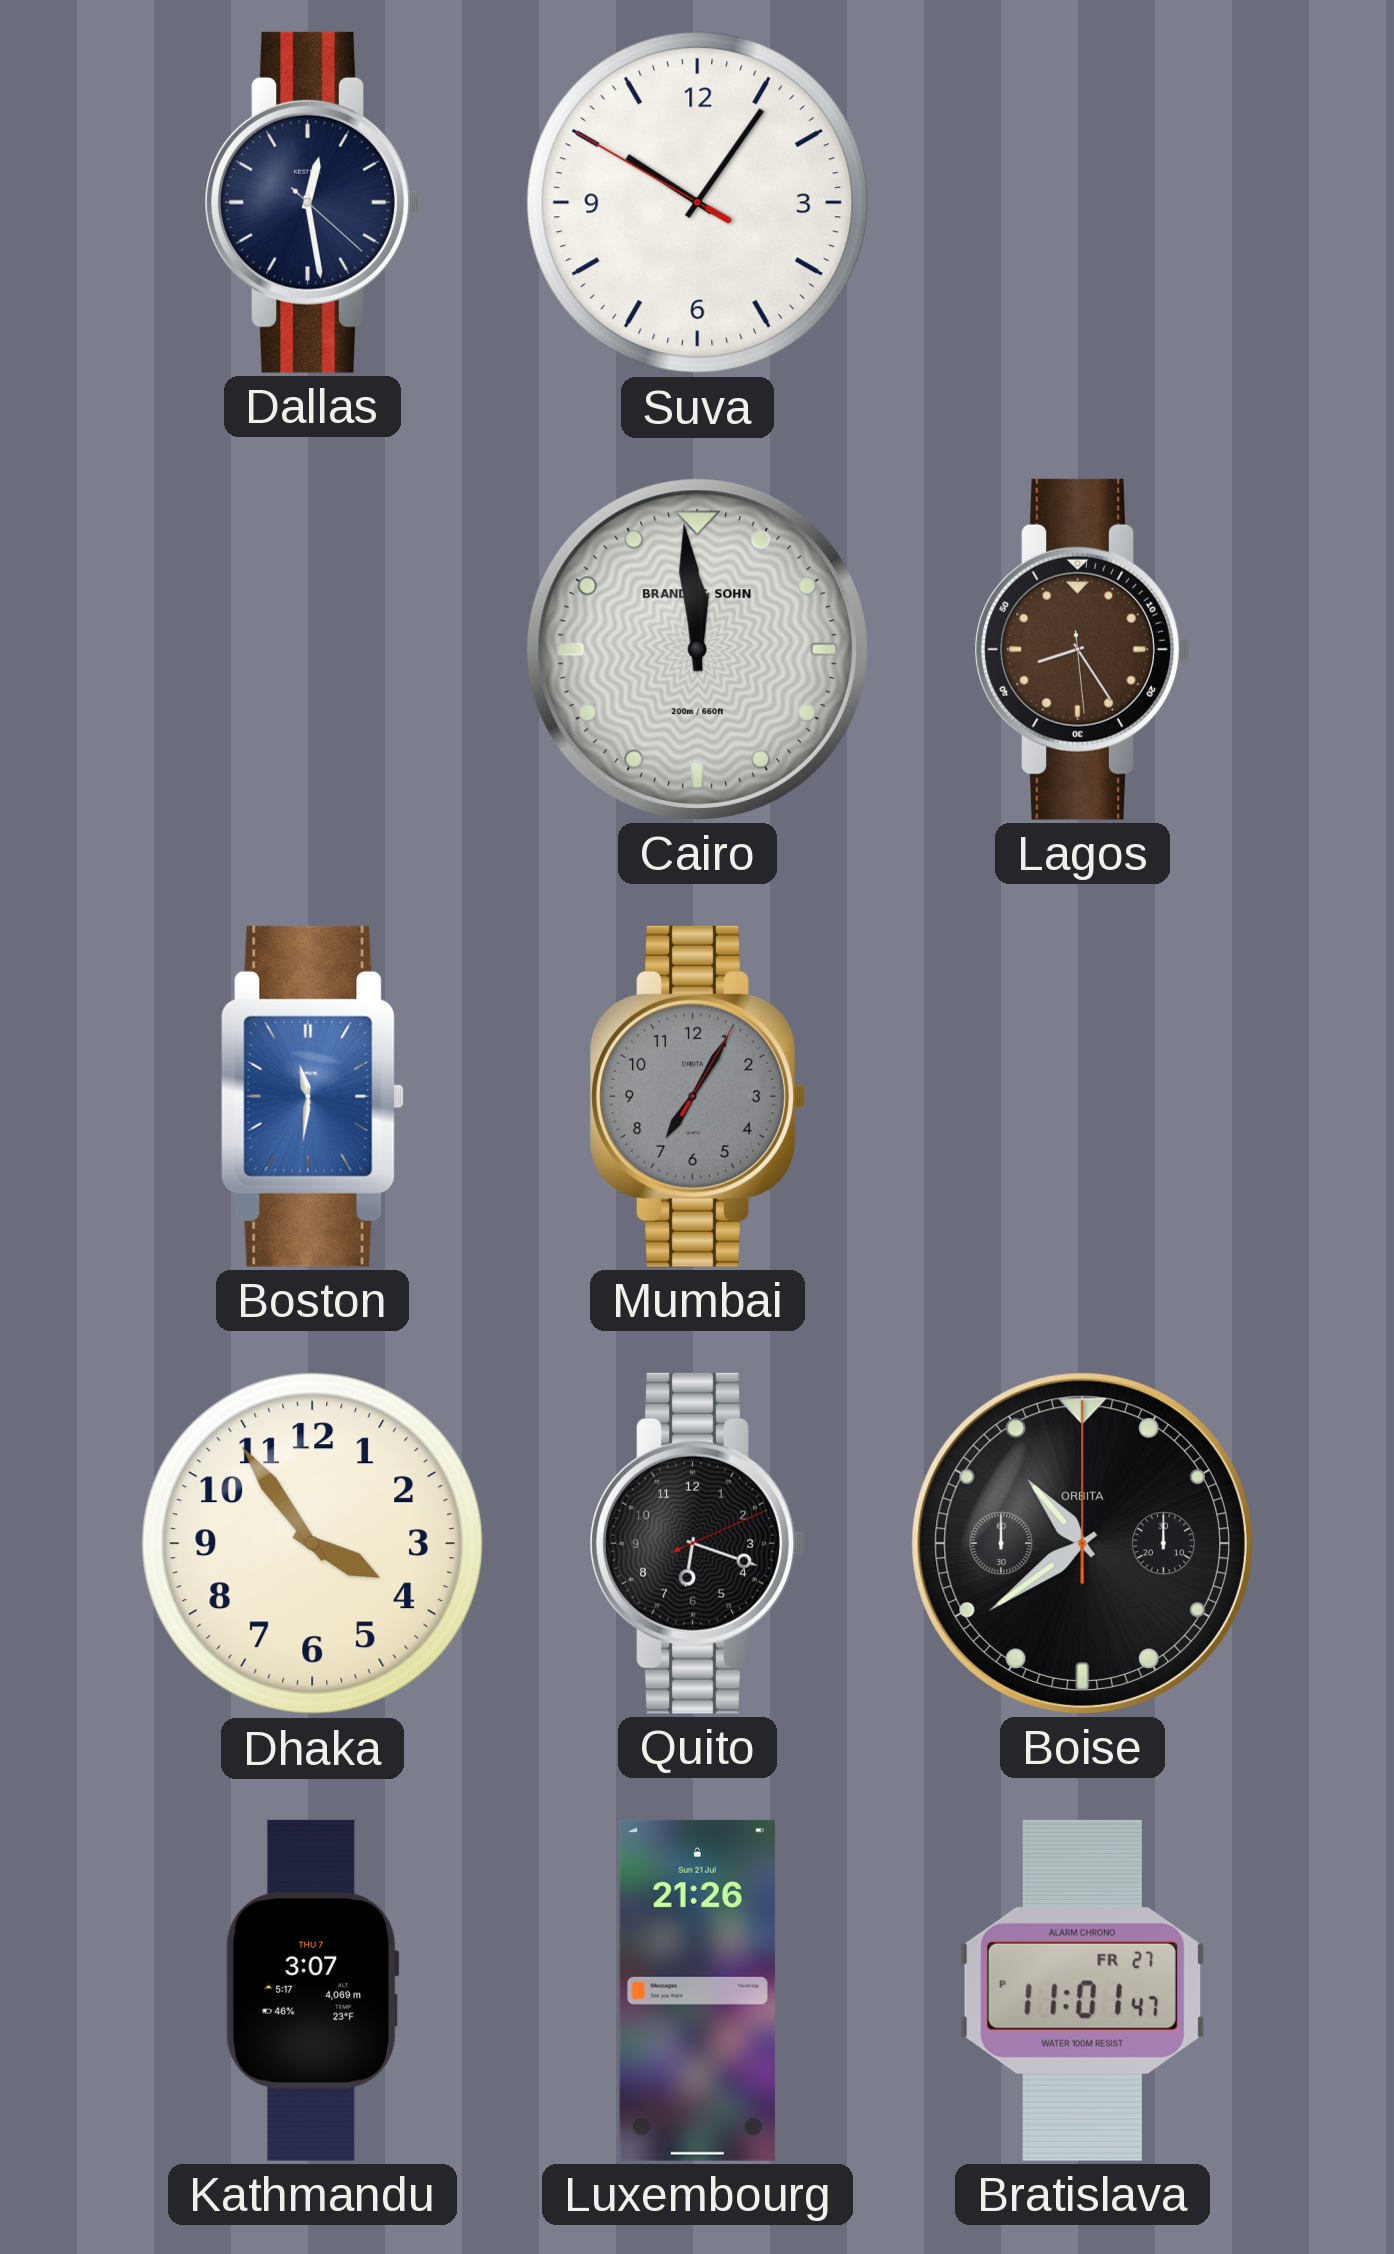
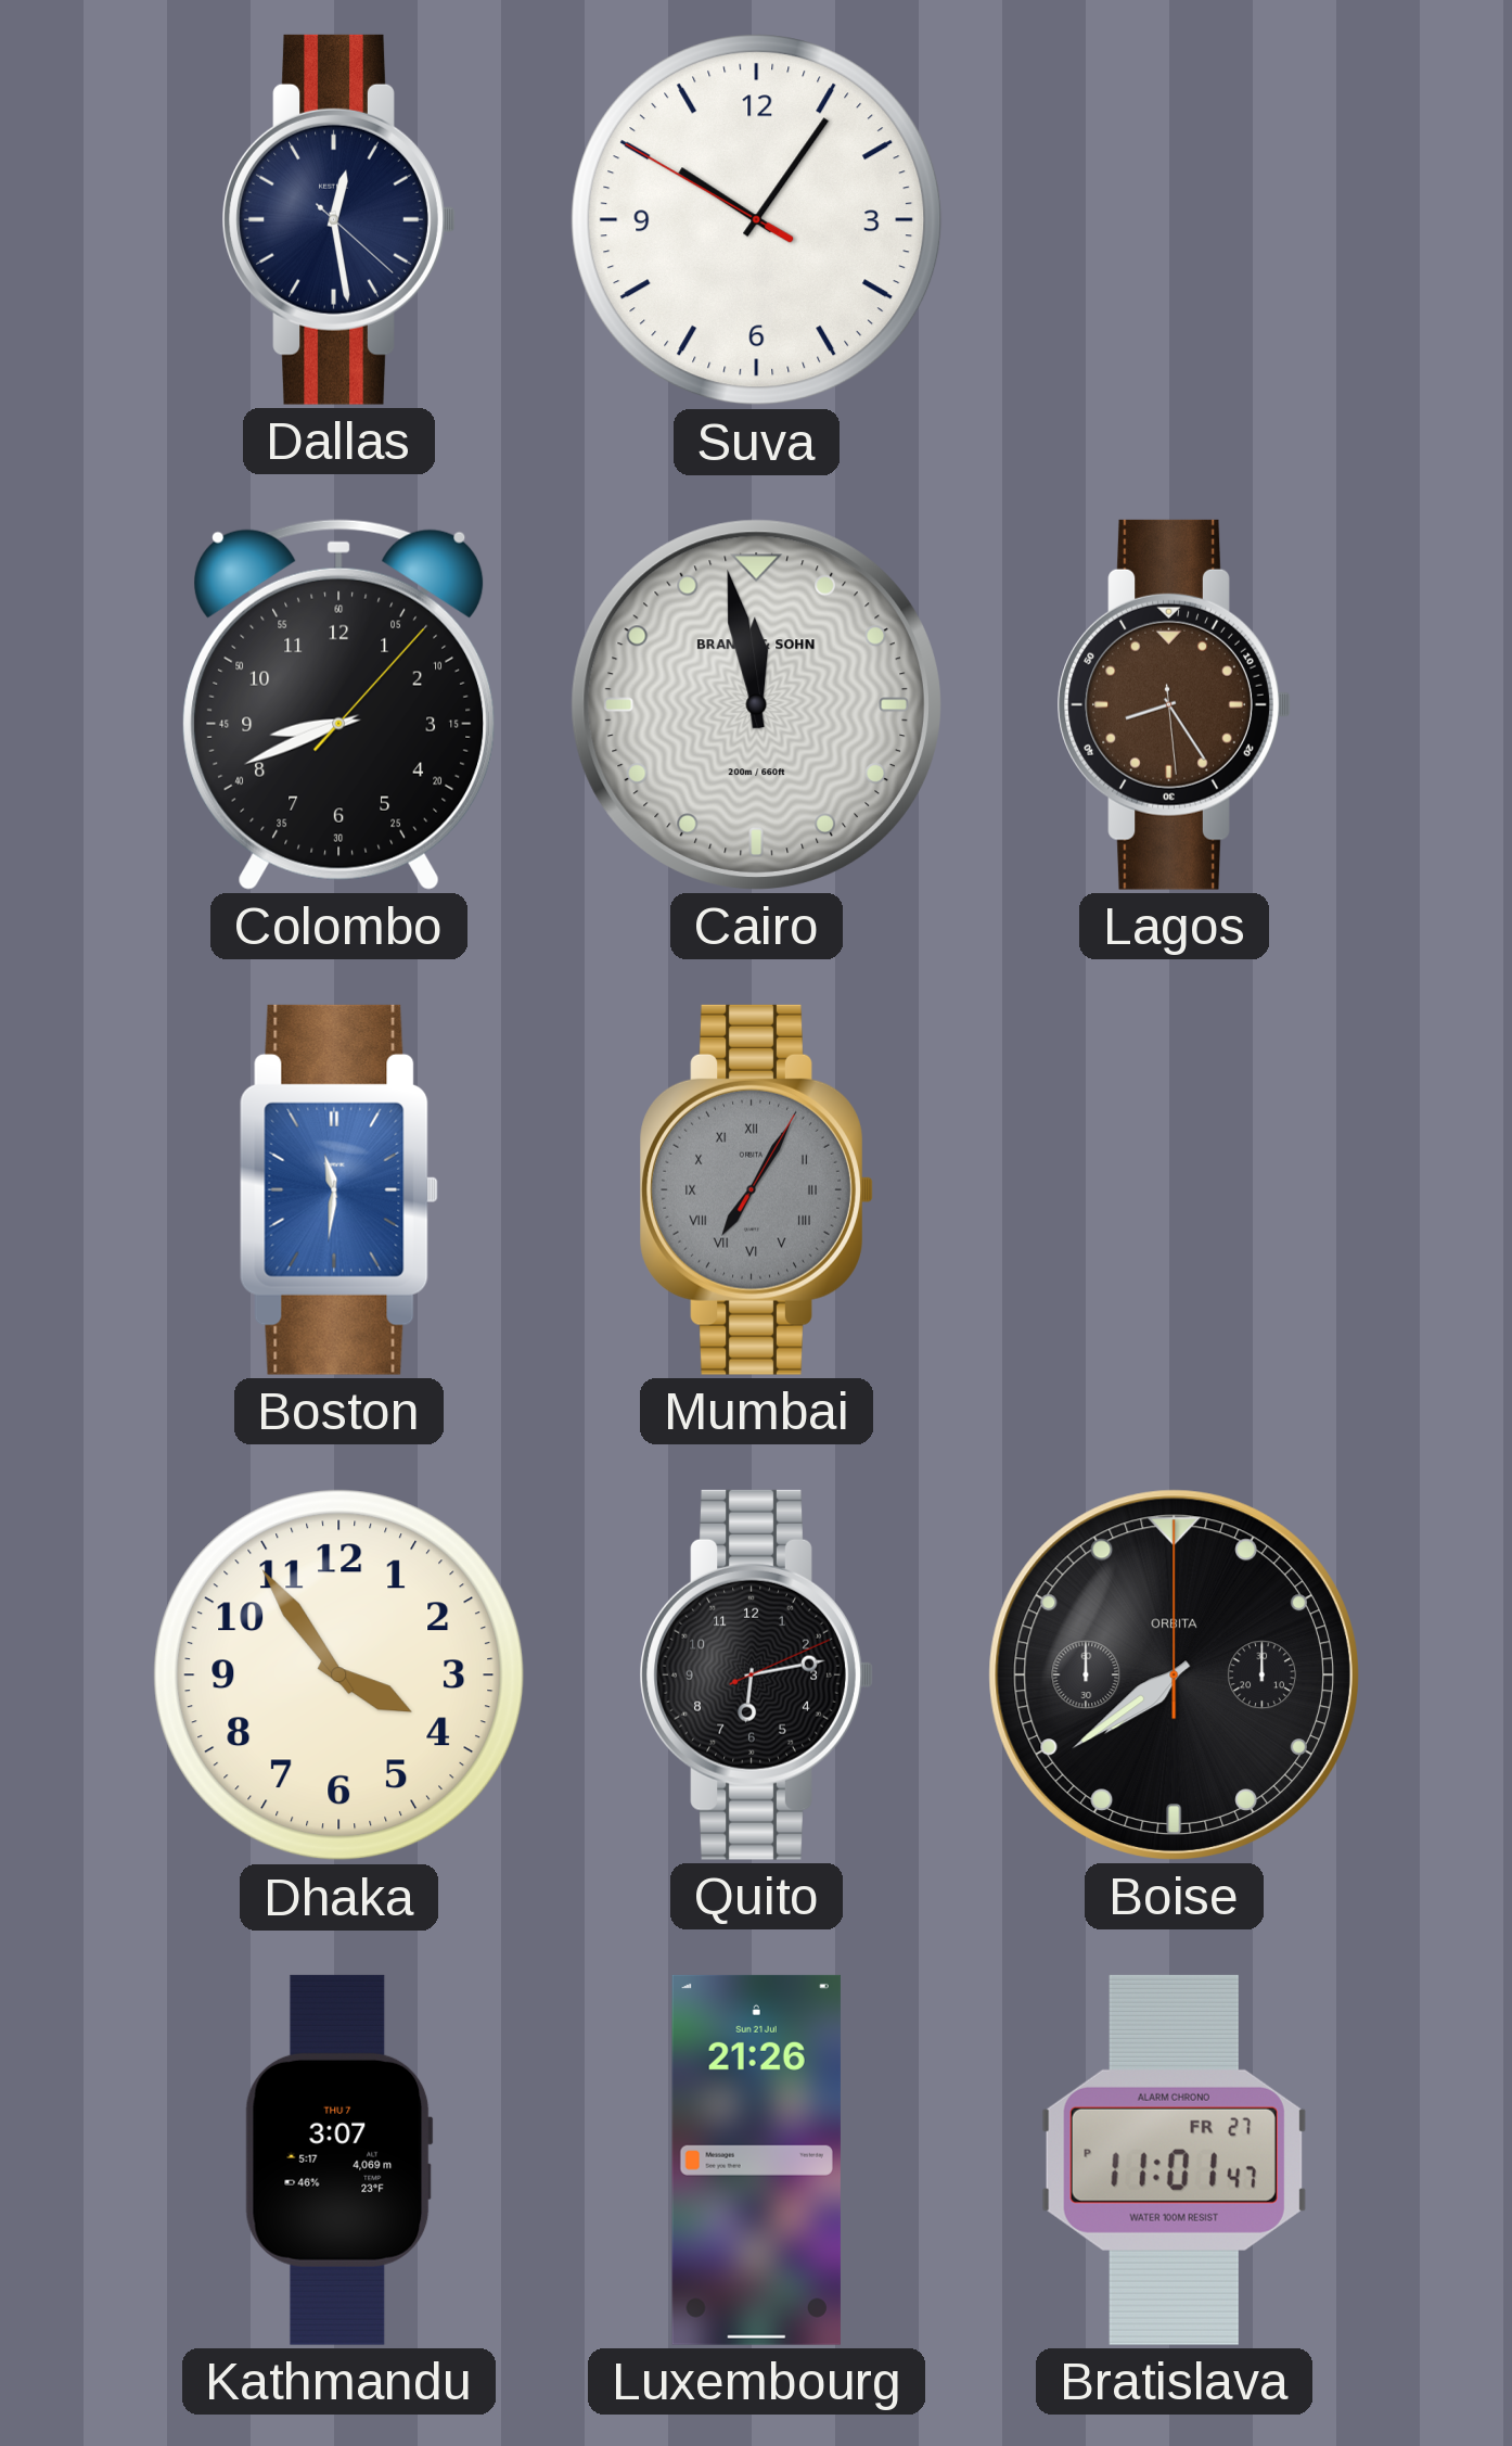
Colombo: none -> 8:41 (339, 704)
Cairo: 11:59 -> 11:58 (756, 704)
Mumbai numerals: Arabic -> Roman (756, 1189)
Quito: 6:18 -> 6:13 (756, 1674)
Boise: 10:39 -> 7:39 (1174, 1674)
